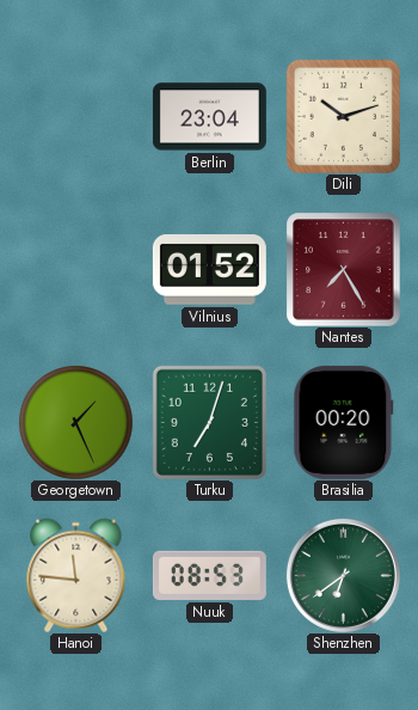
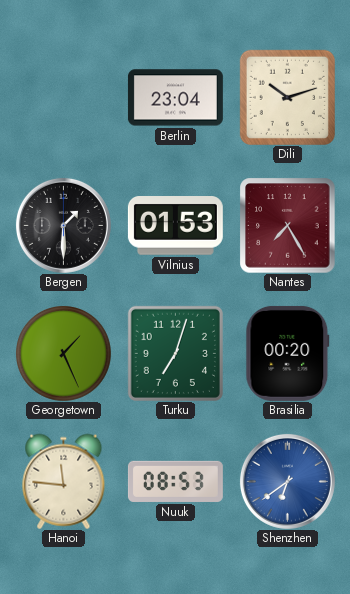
Bergen: none -> 1:30 (63, 225)
Vilnius: 01:52 -> 01:53 (175, 226)
Shenzhen dial: green -> blue (287, 481)
